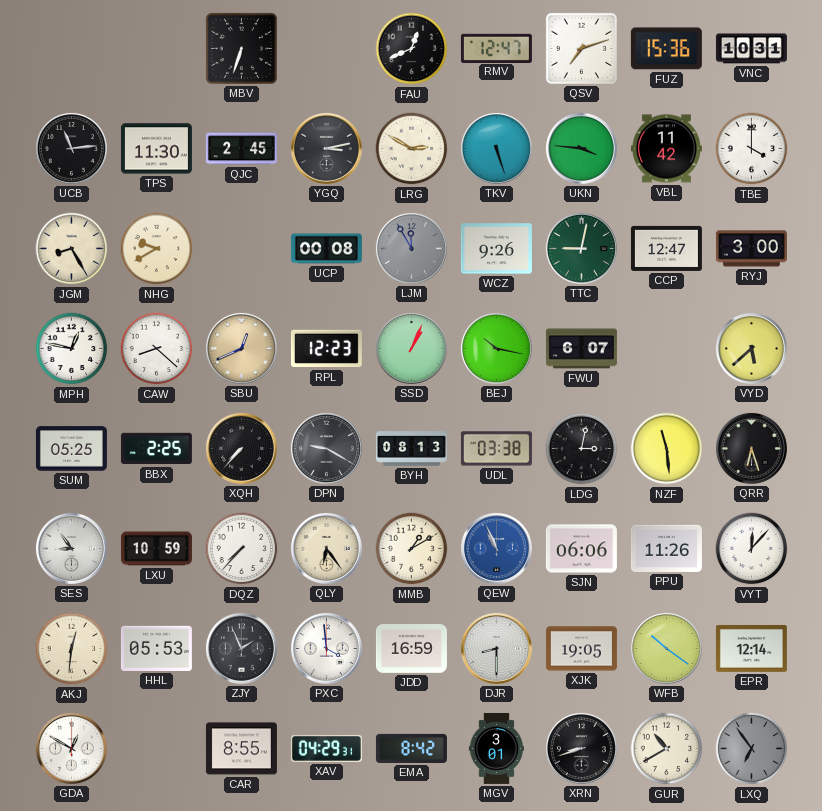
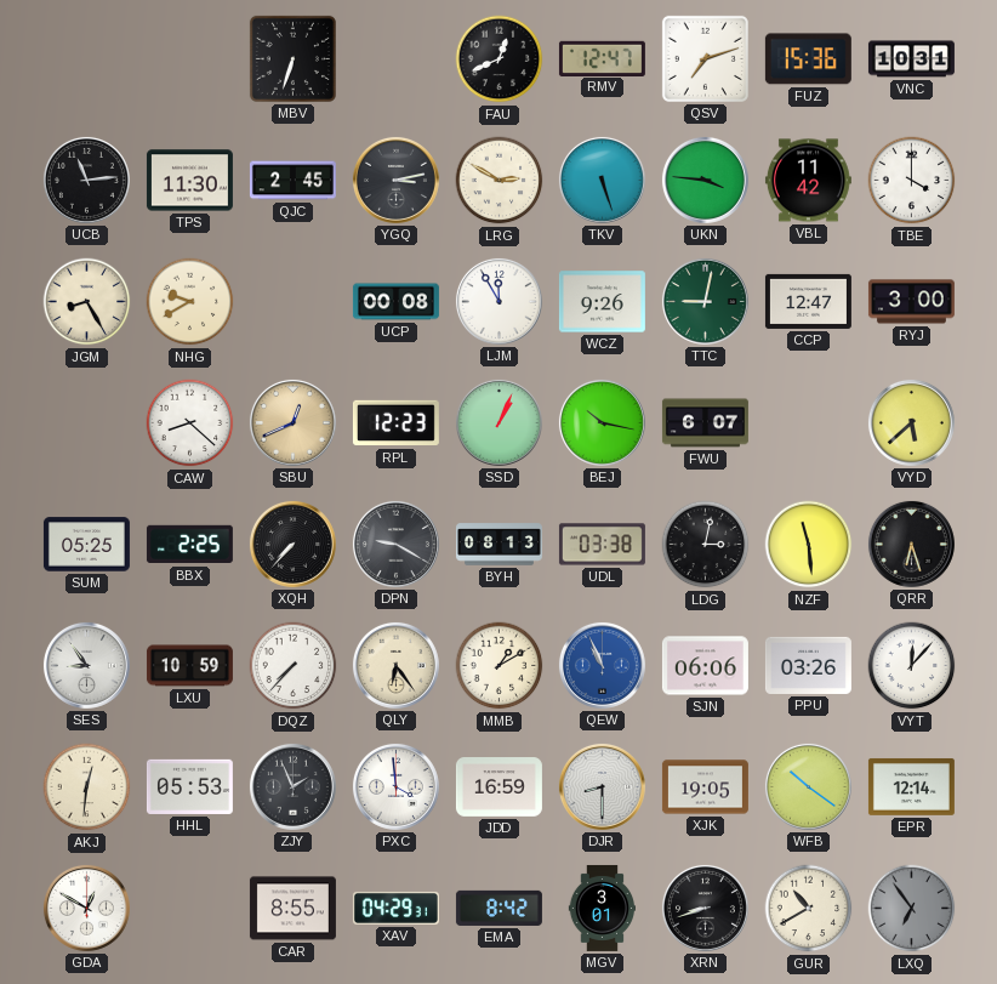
LJM dial: grey -> white (498, 301)
MPH: 12:47 -> none (72, 349)
PPU: 11:26 -> 03:26 (808, 665)
